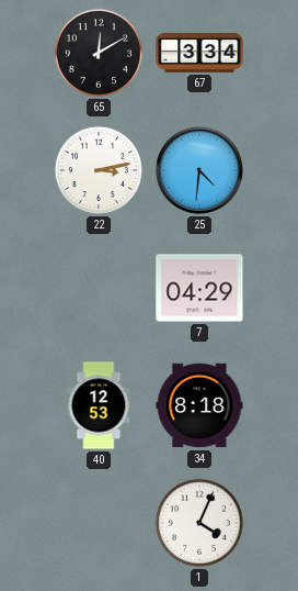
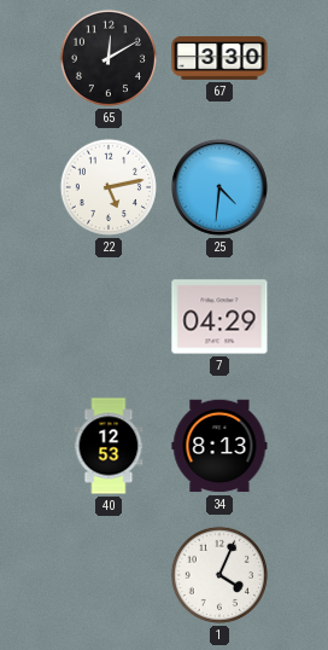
67: 3:34 -> 3:30 (219, 59)
22: 3:13 -> 5:13 (109, 187)
34: 8:18 -> 8:13 (219, 446)
